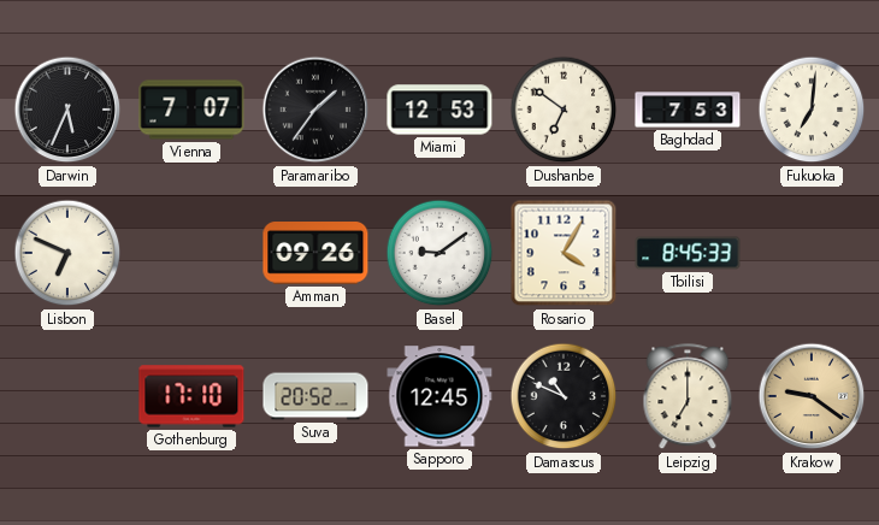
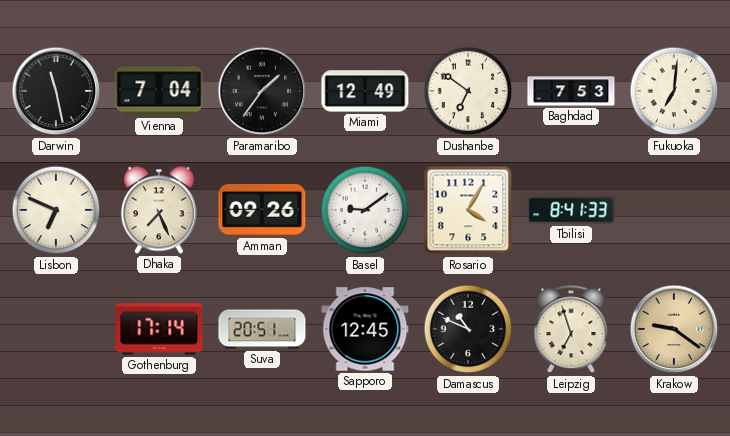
Darwin: 5:34 -> 11:28 (56, 91)
Vienna: 7:07 -> 7:04 (159, 91)
Miami: 12:53 -> 12:49 (365, 91)
Dhaka: none -> 7:26 (159, 210)
Tbilisi: 8:45 -> 8:41 (571, 210)
Gothenburg: 17:10 -> 17:14 (159, 329)
Suva: 20:52 -> 20:51 (262, 329)
Leipzig: 7:00 -> 6:57 (571, 330)
